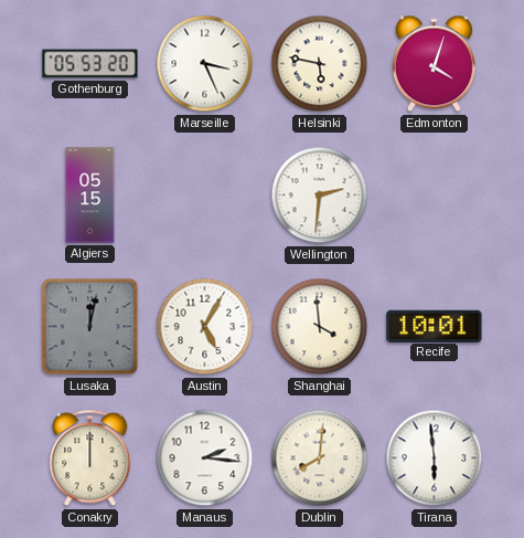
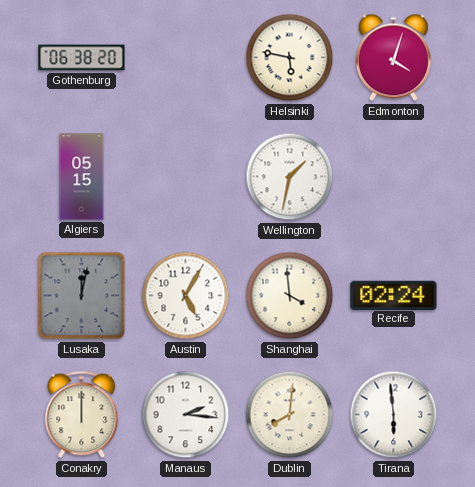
Gothenburg: 05:53 -> 06:38 (82, 58)
Marseille: 3:26 -> none (205, 64)
Wellington: 2:31 -> 1:32 (290, 177)
Recife: 10:01 -> 02:24 (394, 295)
